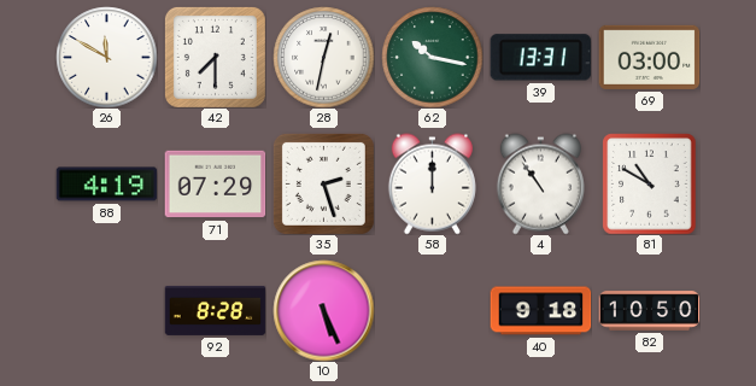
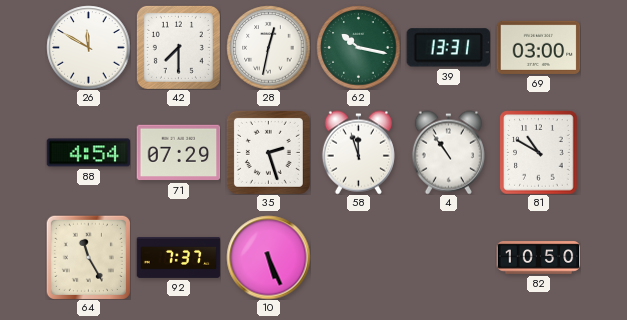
88: 4:19 -> 4:54 (88, 153)
58: 12:00 -> 11:57 (358, 152)
64: none -> 11:25 (88, 257)
92: 8:28 -> 7:37 (178, 257)
40: 9:18 -> none (540, 311)
